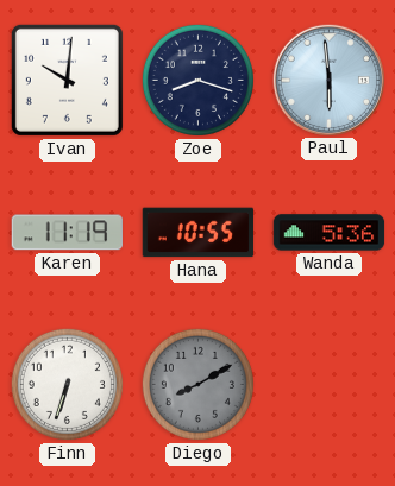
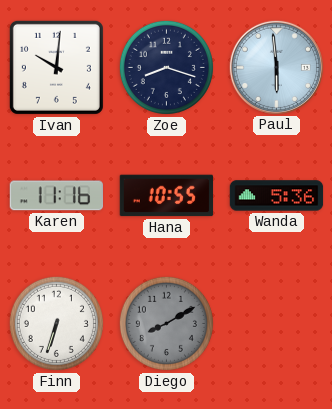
Karen: 11:19 -> 11:16 (56, 196)
